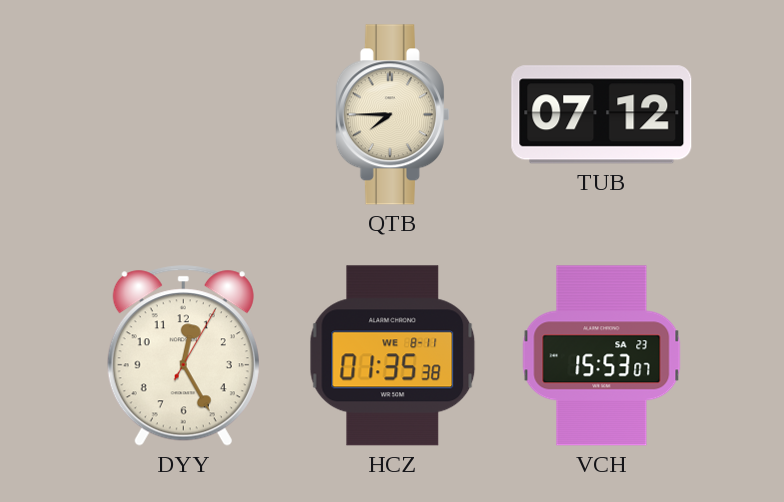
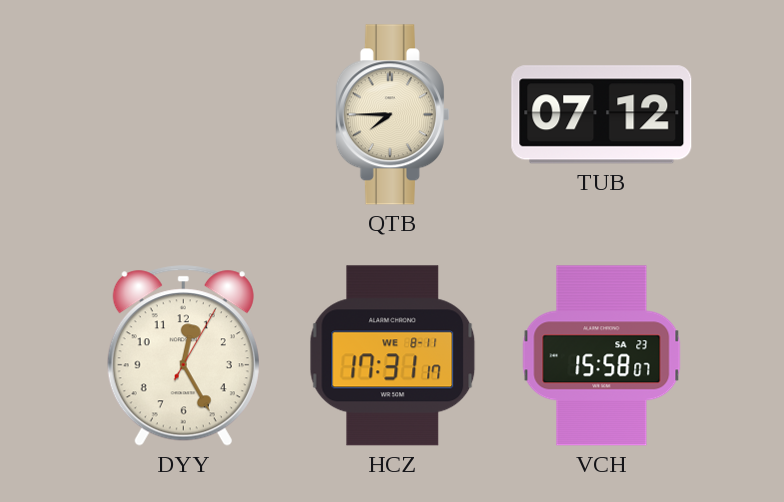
HCZ: 01:35 -> 17:31 (393, 356)
VCH: 15:53 -> 15:58 (602, 356)
